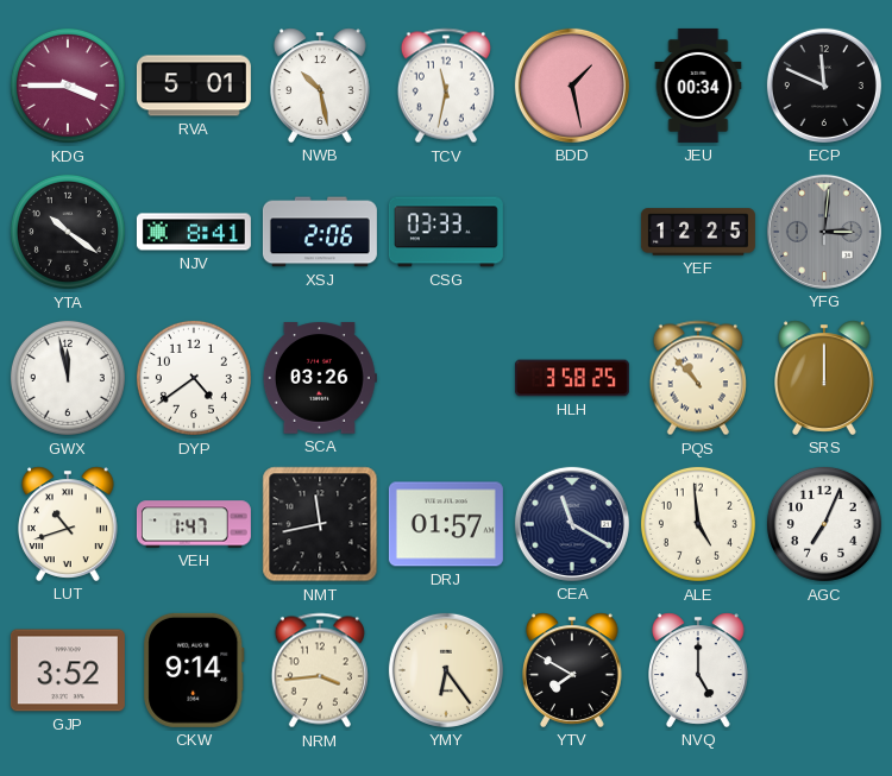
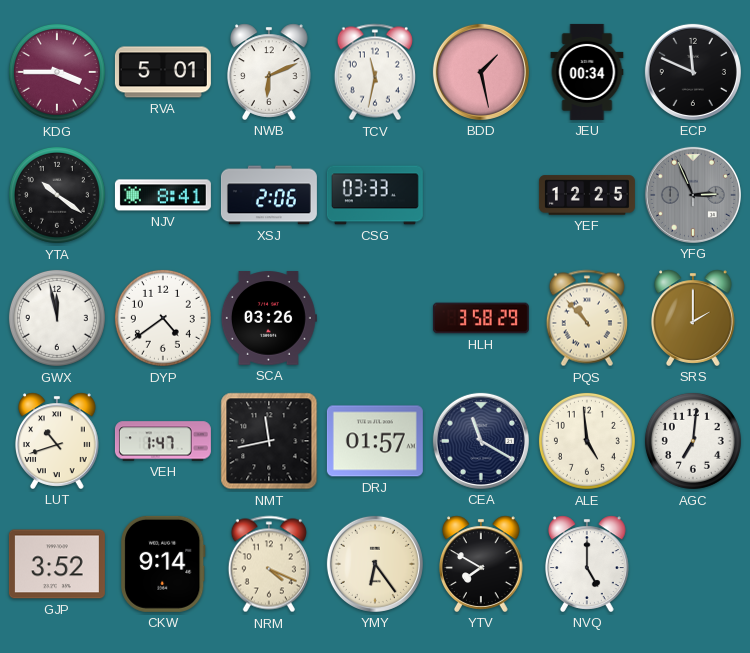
NWB: 10:28 -> 6:11 (270, 72)
YFG: 3:01 -> 2:56 (693, 195)
HLH: 3:58:25 -> 3:58:29 (481, 318)
SRS: 12:00 -> 2:00 (694, 318)
AGC: 7:04 -> 7:01 (693, 441)
NRM: 3:44 -> 4:19 (269, 564)
